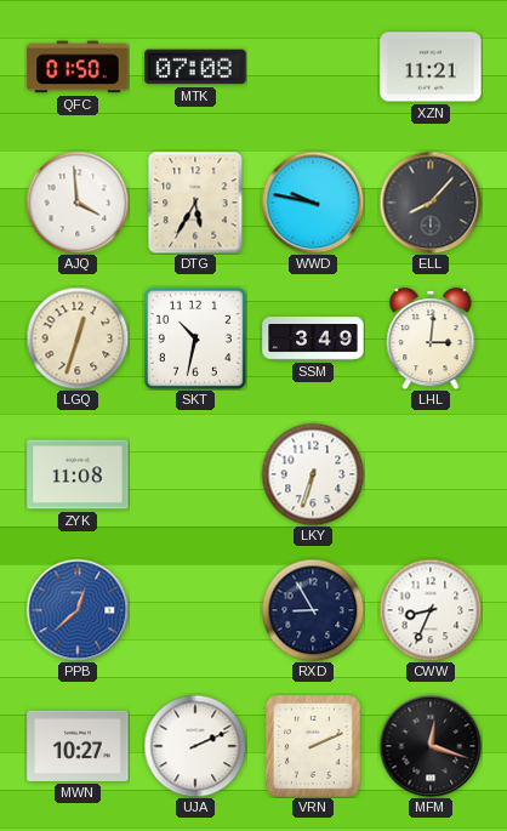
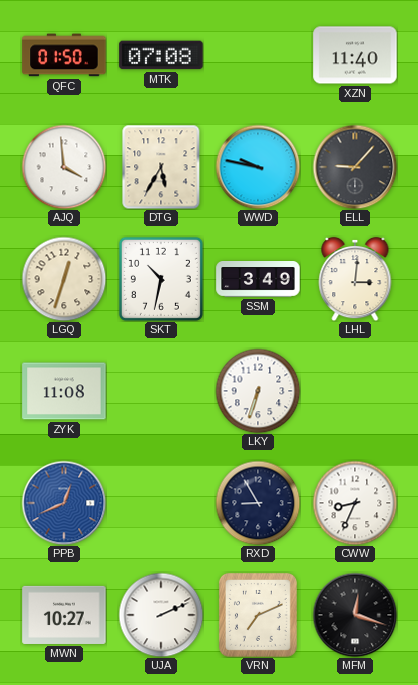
XZN: 11:21 -> 11:40 (355, 55)
ELL: 8:07 -> 9:07 (355, 167)
PPB: 12:38 -> 12:41 (64, 503)
VRN: 2:11 -> 7:11 (258, 615)
